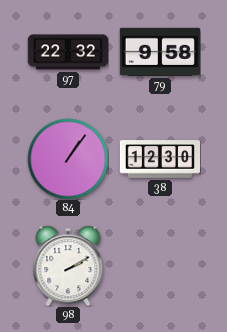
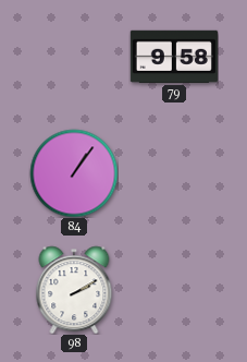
97: 22:32 -> none (68, 52)
38: 12:30 -> none (159, 159)
